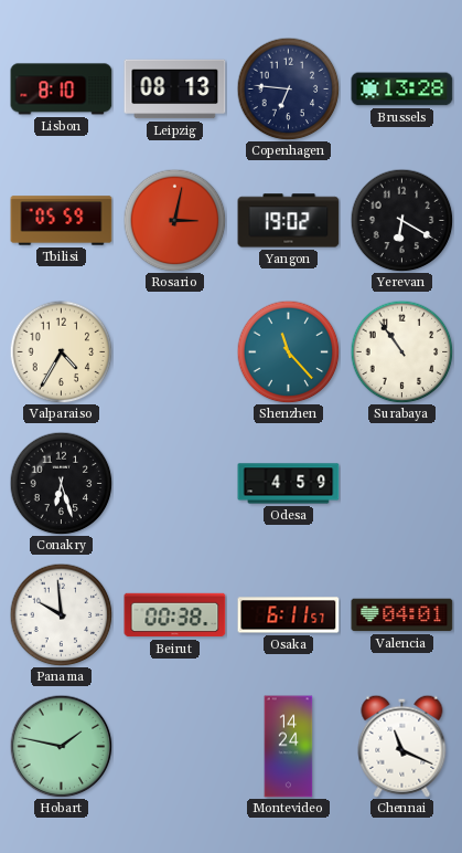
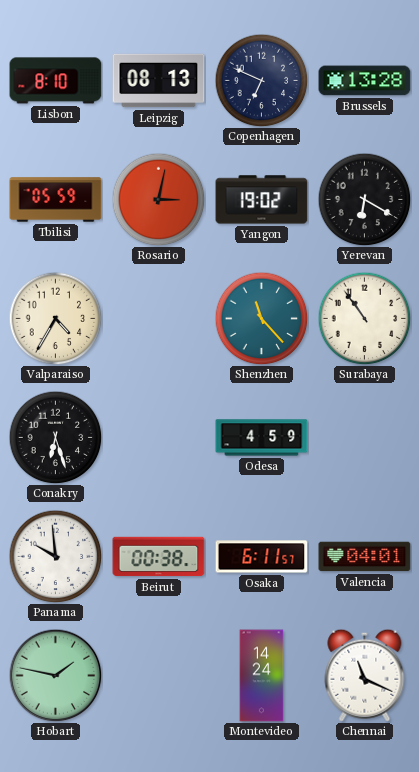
Copenhagen: 6:46 -> 6:49 (261, 80)
